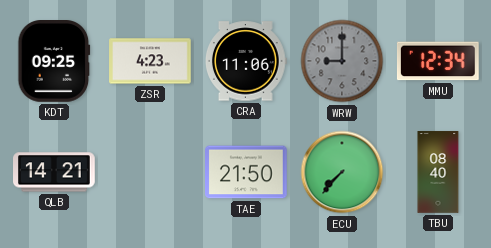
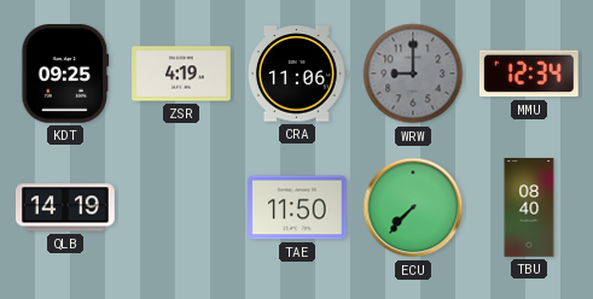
ZSR: 4:23 -> 4:19 (181, 74)
QLB: 14:21 -> 14:19 (65, 207)
TAE: 21:50 -> 11:50 (298, 207)
